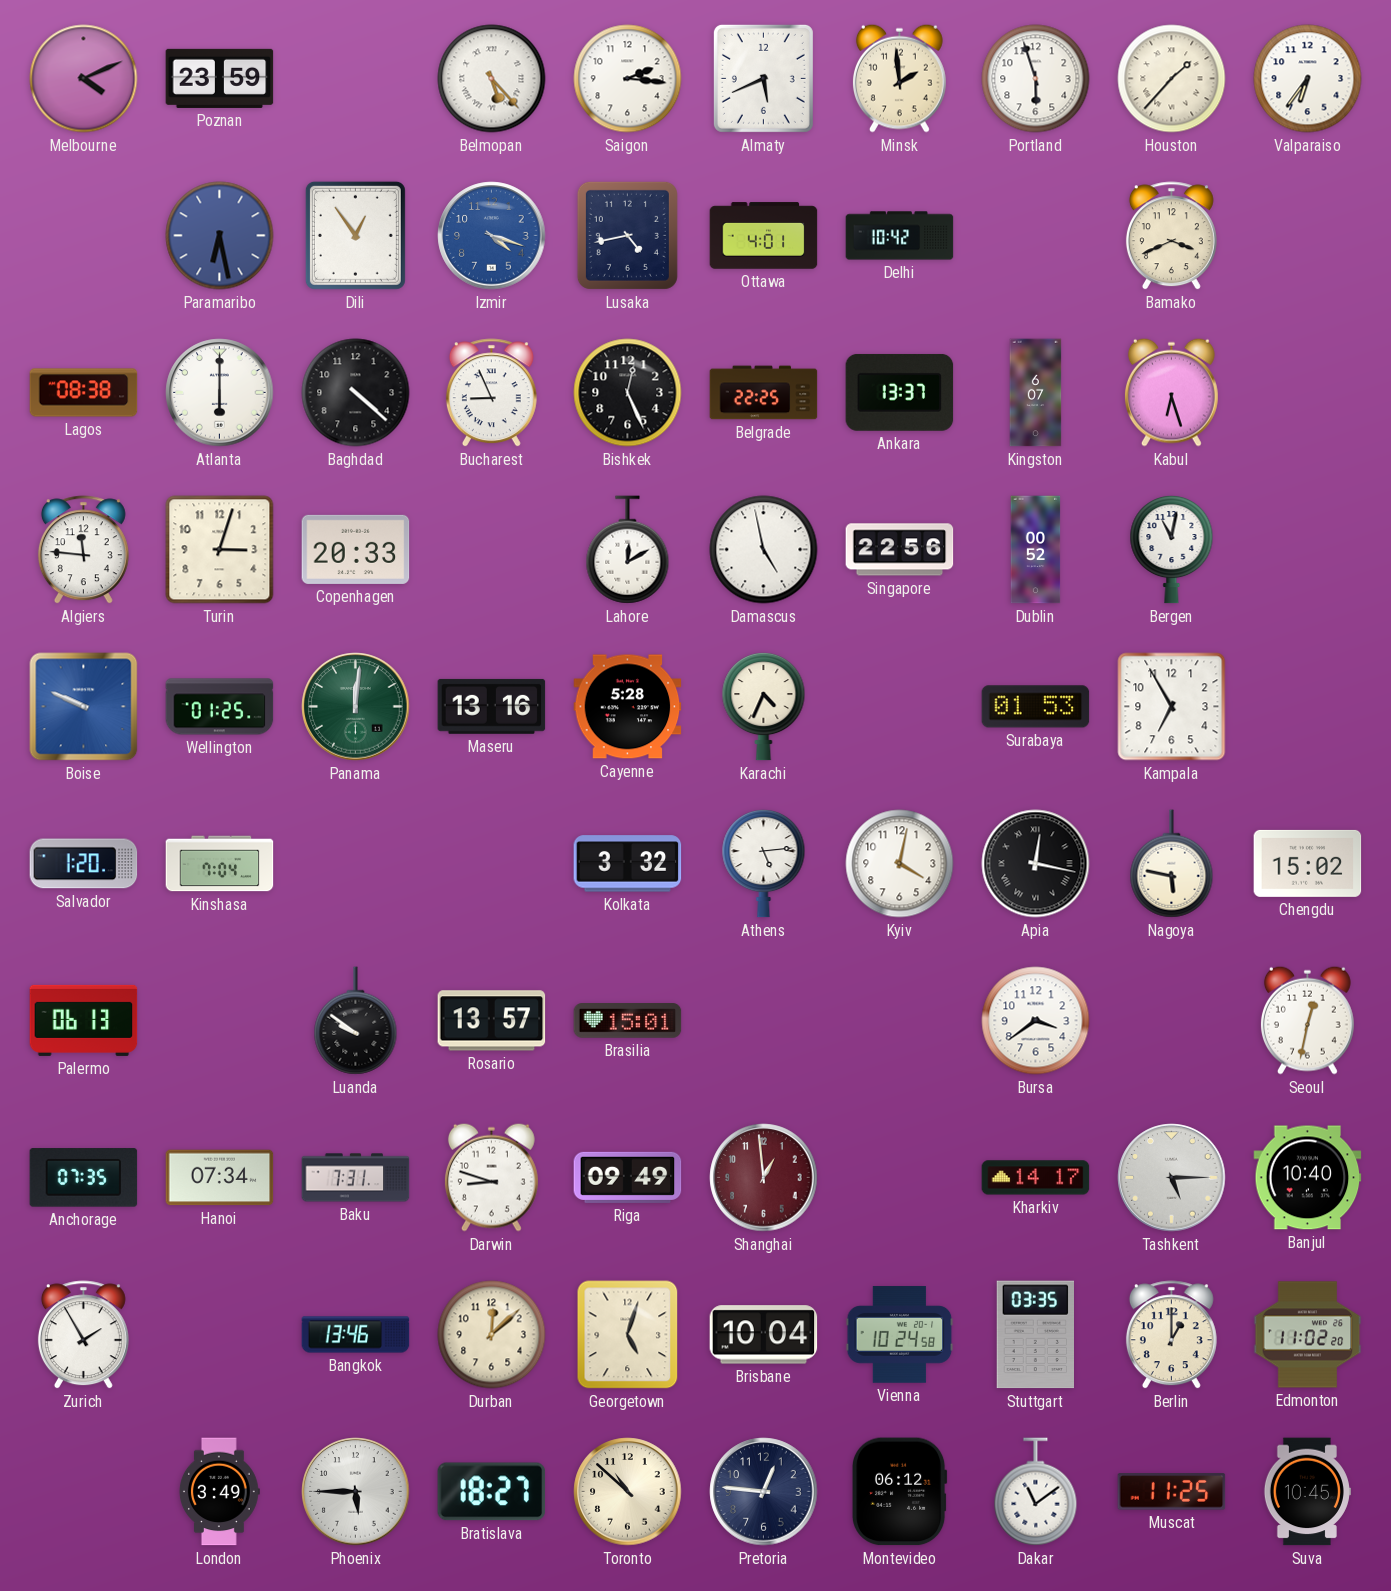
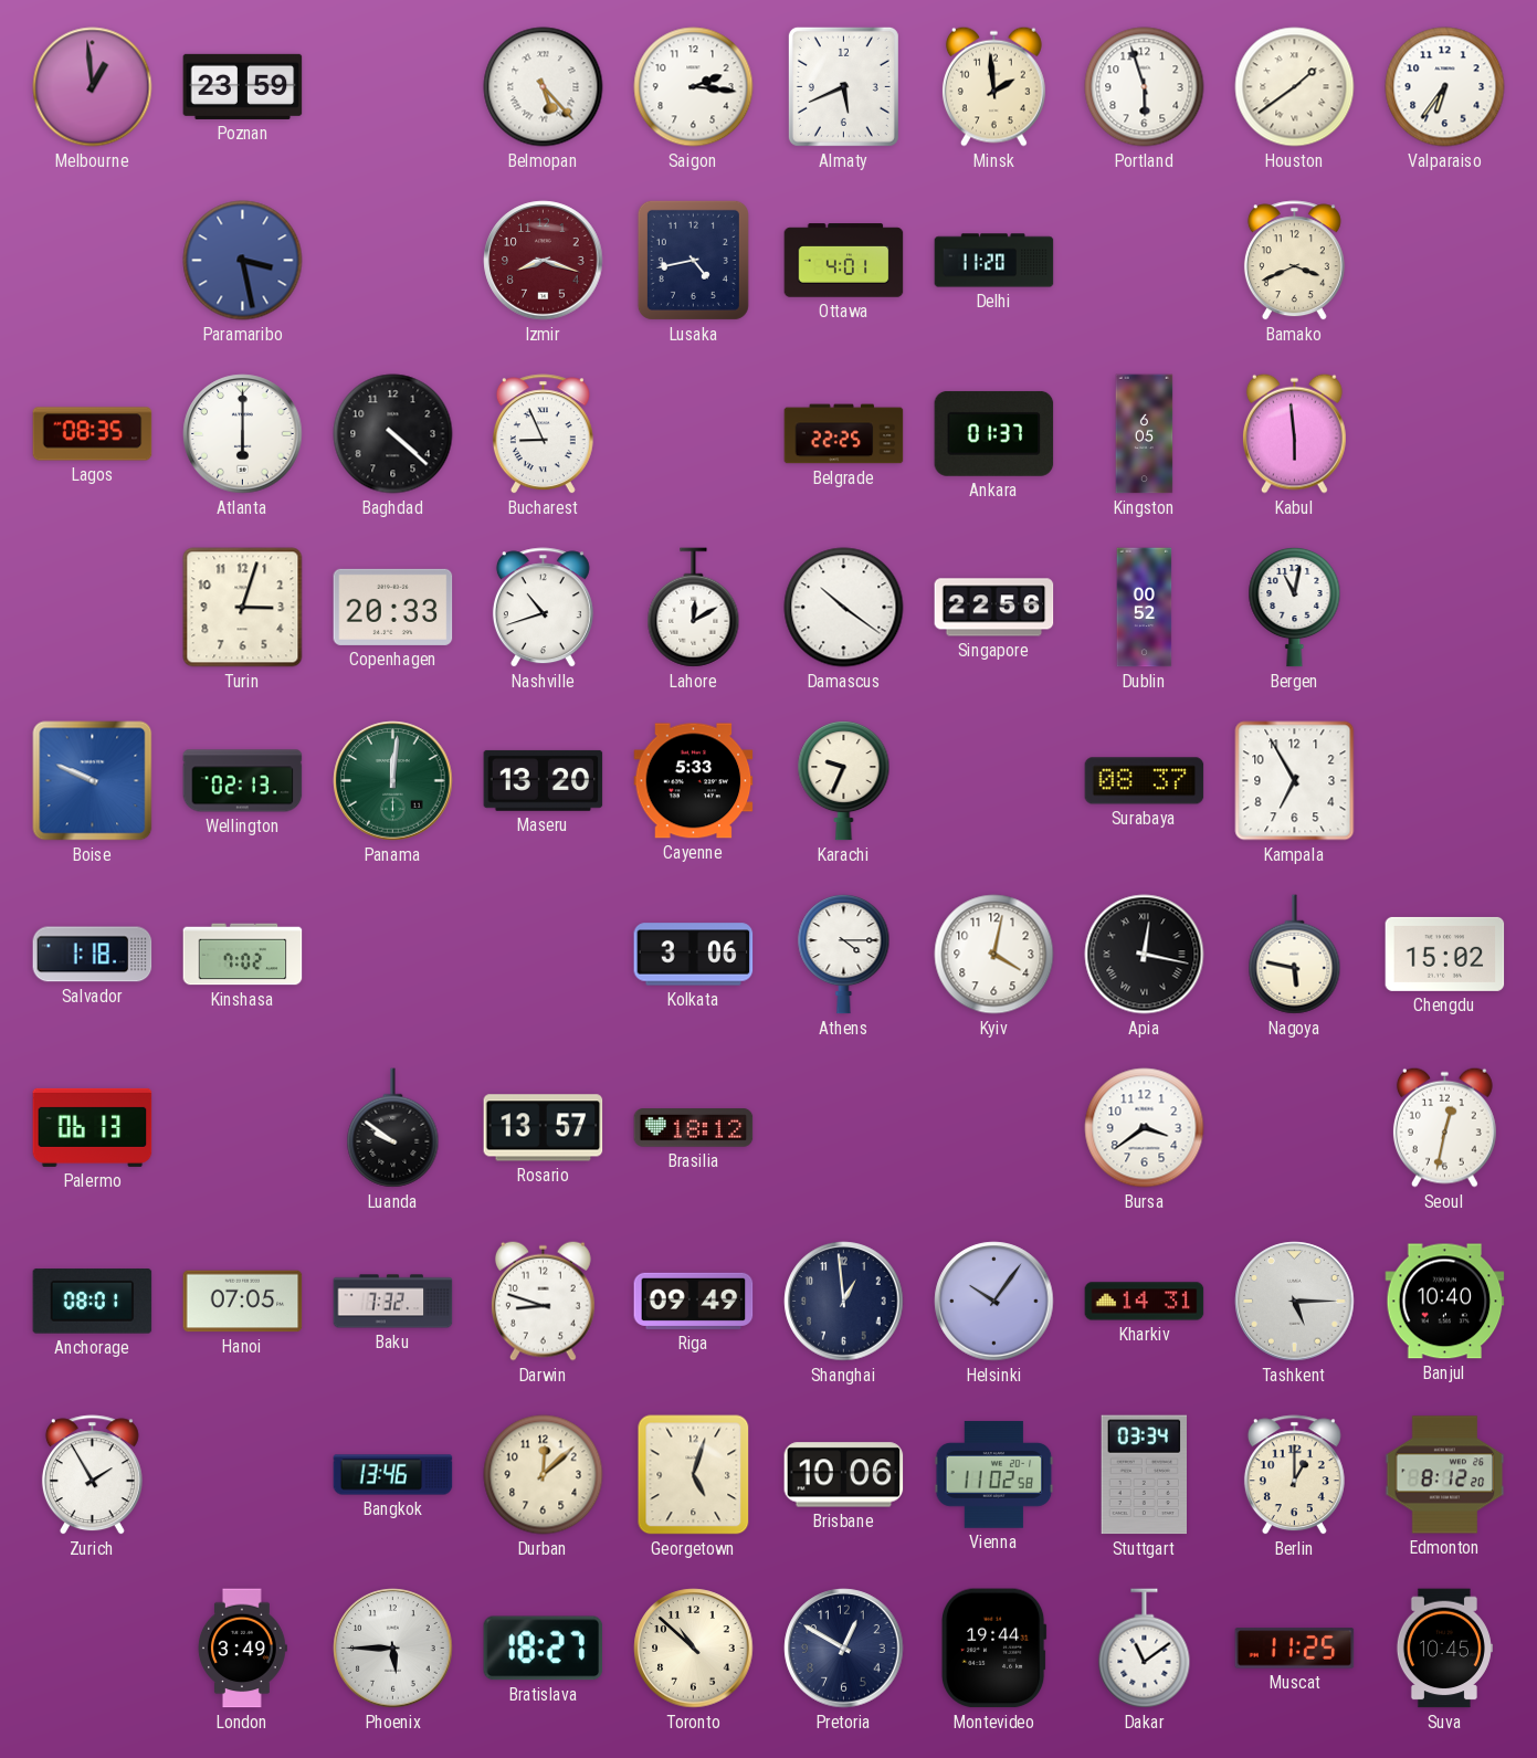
Melbourne: 4:11 -> 12:59 (93, 87)
Houston: 1:37 -> 1:39 (1295, 87)
Paramaribo: 6:28 -> 3:28 (243, 261)
Dili: 12:54 -> none (355, 235)
Izmir: 4:18 -> 8:18 (544, 261)
Izmir dial: blue -> burgundy (544, 261)
Delhi: 10:42 -> 11:20 (994, 261)
Lagos: 08:38 -> 08:35 (93, 434)
Bishkek: 12:26 -> none (628, 393)
Ankara: 13:37 -> 01:37 (994, 433)
Kingston: 6:07 -> 6:05 (1145, 434)
Kabul: 6:27 -> 5:59 (1294, 433)
Algiers: 11:46 -> none (83, 550)
Nashville: none -> 10:42 (543, 608)
Damascus: 4:58 -> 10:21 (844, 608)
Wellington: 01:25 -> 02:13 (243, 781)
Maseru: 13:16 -> 13:20 (544, 780)
Cayenne: 5:28 -> 5:33 (694, 781)
Karachi: 4:34 -> 9:34 (844, 780)
Surabaya: 01:53 -> 08:37 (1145, 781)
Salvador: 1:20 -> 1:18 (93, 955)
Kinshasa: 7:04 -> 7:02 (243, 955)
Kolkata: 3:32 -> 3:06 (694, 955)
Athens: 5:14 -> 4:15 (844, 954)
Brasilia: 15:01 -> 18:12 (694, 1128)
Anchorage: 07:35 -> 08:01 (93, 1302)
Hanoi: 07:34 -> 07:05 (243, 1302)
Baku: 7:31 -> 7:32 (393, 1302)
Shanghai dial: burgundy -> navy (844, 1302)
Helsinki: none -> 10:06 (994, 1302)
Kharkiv: 14:17 -> 14:31 (1145, 1302)
Brisbane: 10:04 -> 10:06 (844, 1475)
Vienna: 10:24 -> 11:02 (994, 1475)
Stuttgart: 03:35 -> 03:34 (1144, 1475)
Edmonton: 11:02 -> 8:12 (1445, 1475)
Pretoria: 12:46 -> 12:50 (844, 1649)
Montevideo: 06:12 -> 19:44 (993, 1649)
